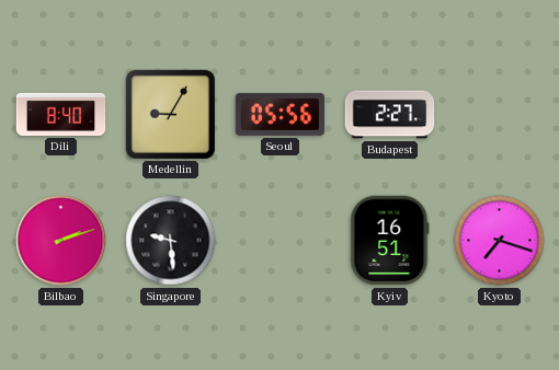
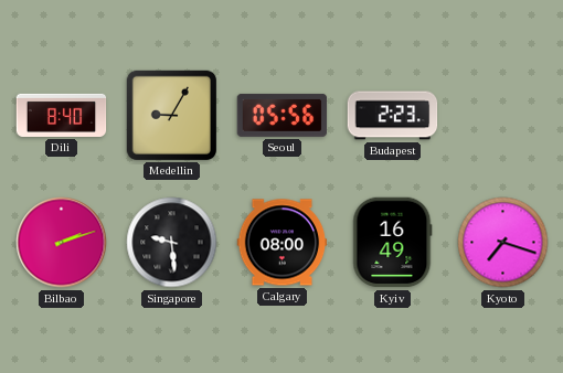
Budapest: 2:27 -> 2:23 (393, 116)
Calgary: none -> 08:00 (283, 243)
Kyiv: 16:51 -> 16:49 (393, 243)
